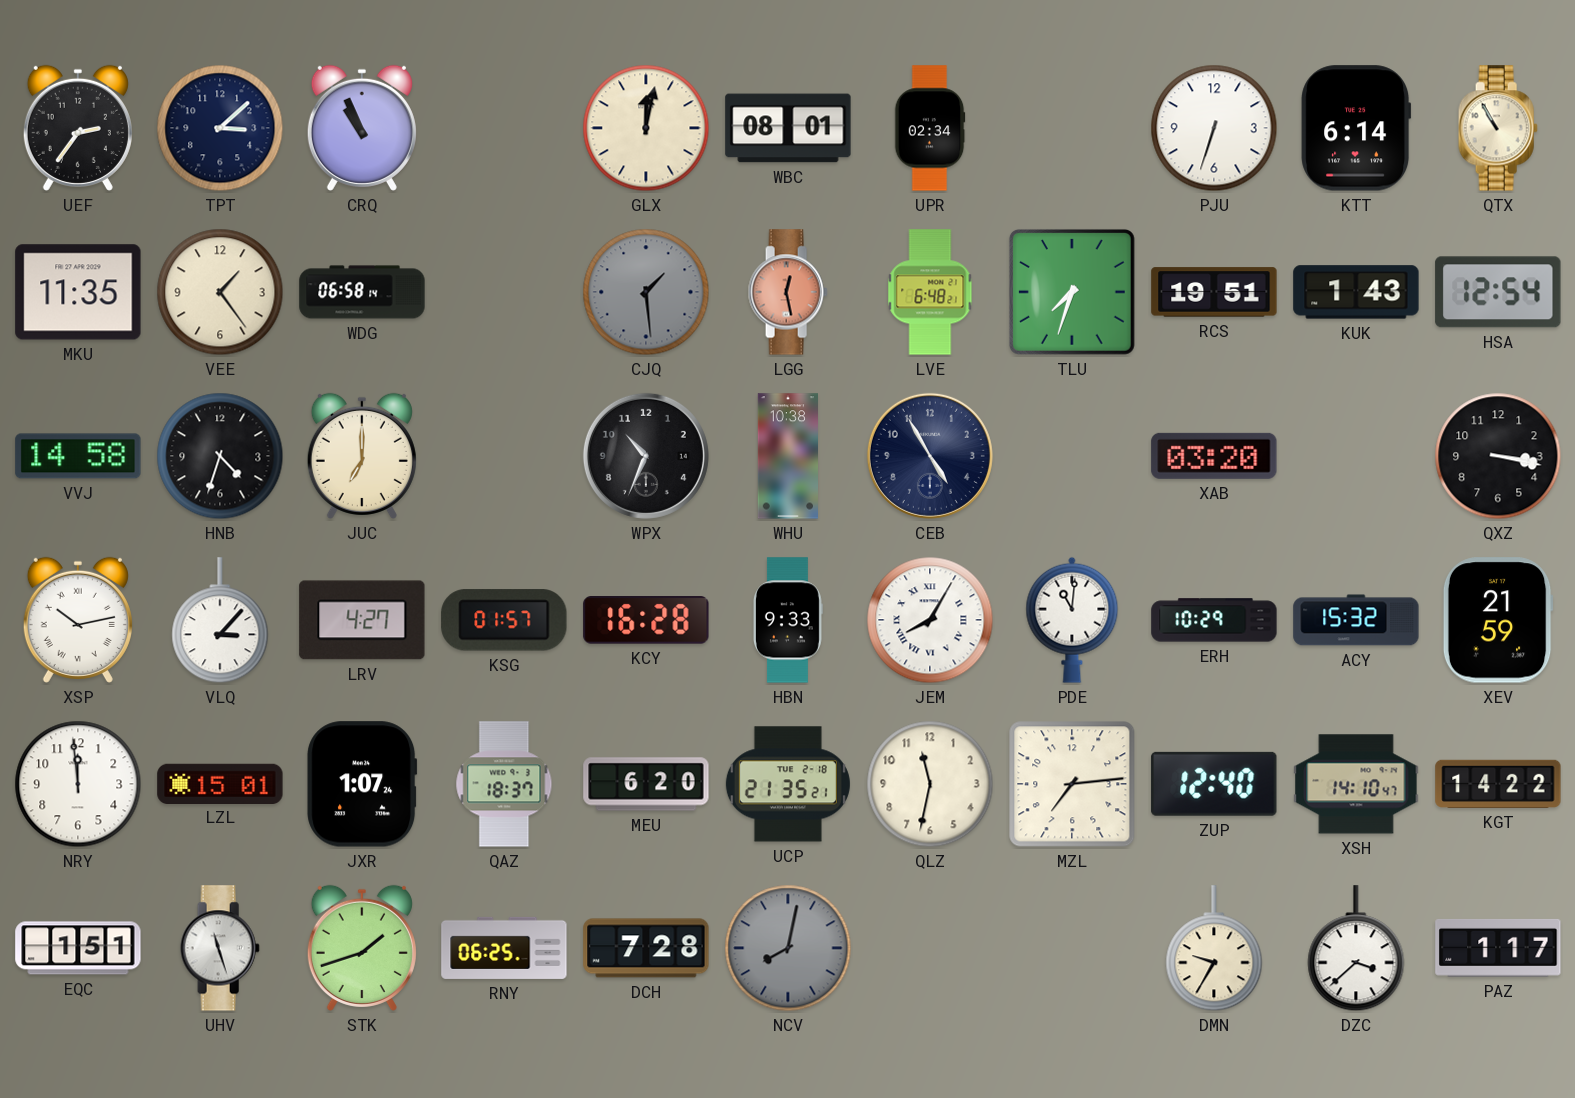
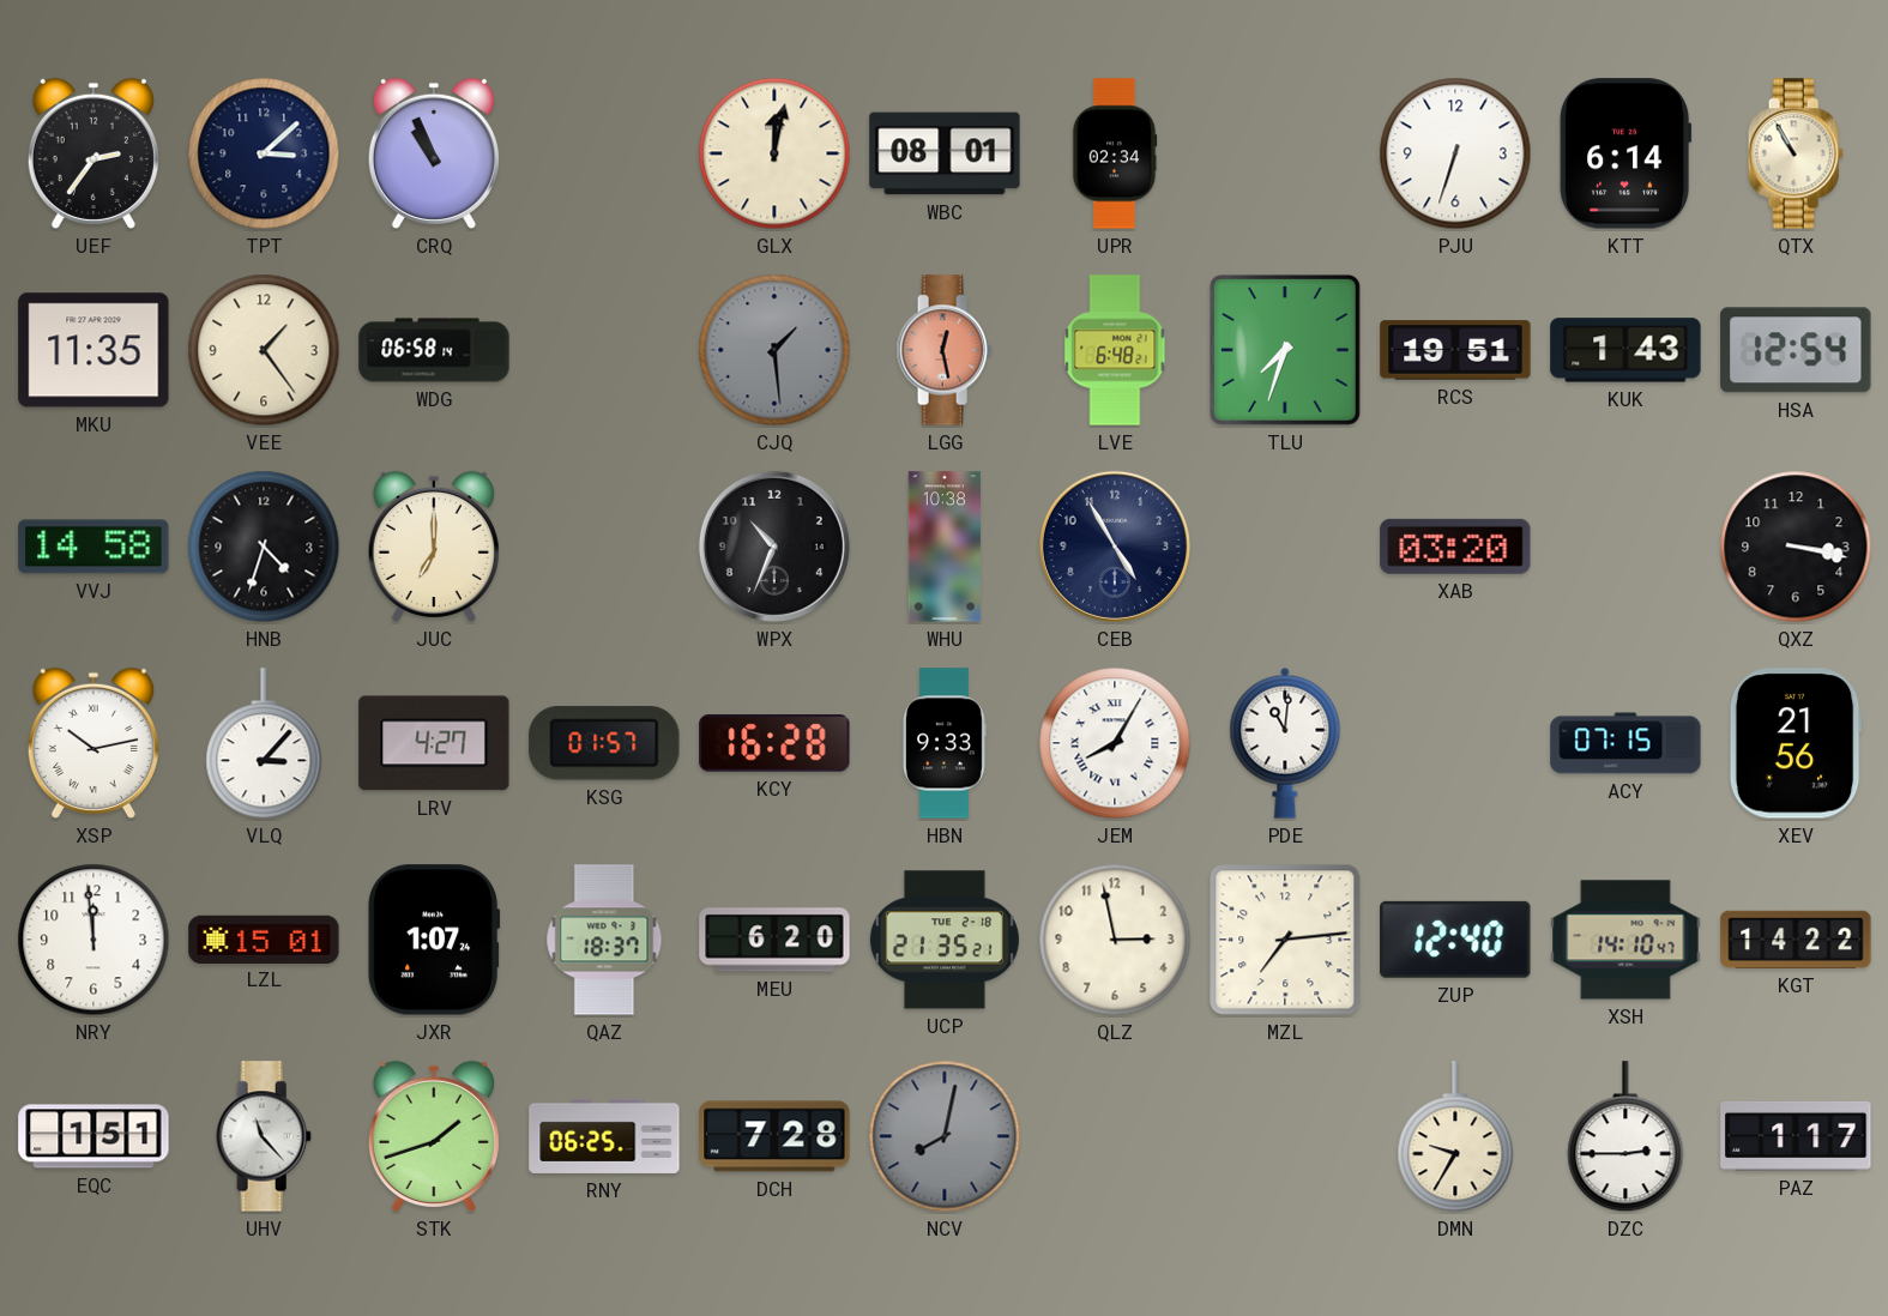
ERH: 10:29 -> none (1214, 620)
ACY: 15:32 -> 07:15 (1625, 743)
XEV: 21:59 -> 21:56 (1796, 743)
QLZ: 11:32 -> 2:58 (1115, 940)
UHV: 11:27 -> 11:23 (264, 1136)
DZC: 3:38 -> 2:45 (1625, 1137)
